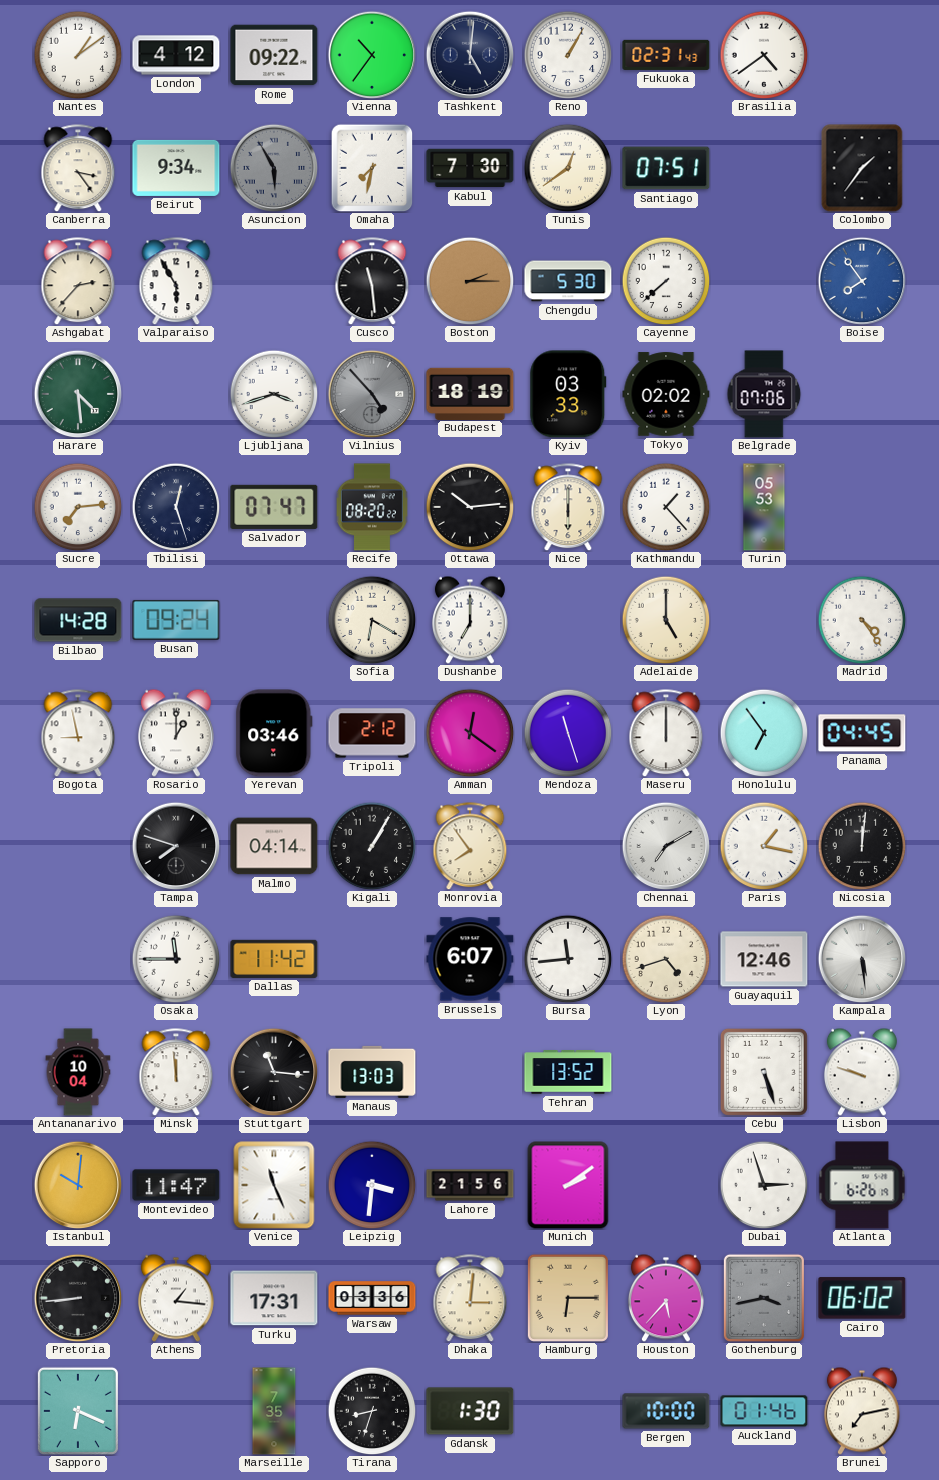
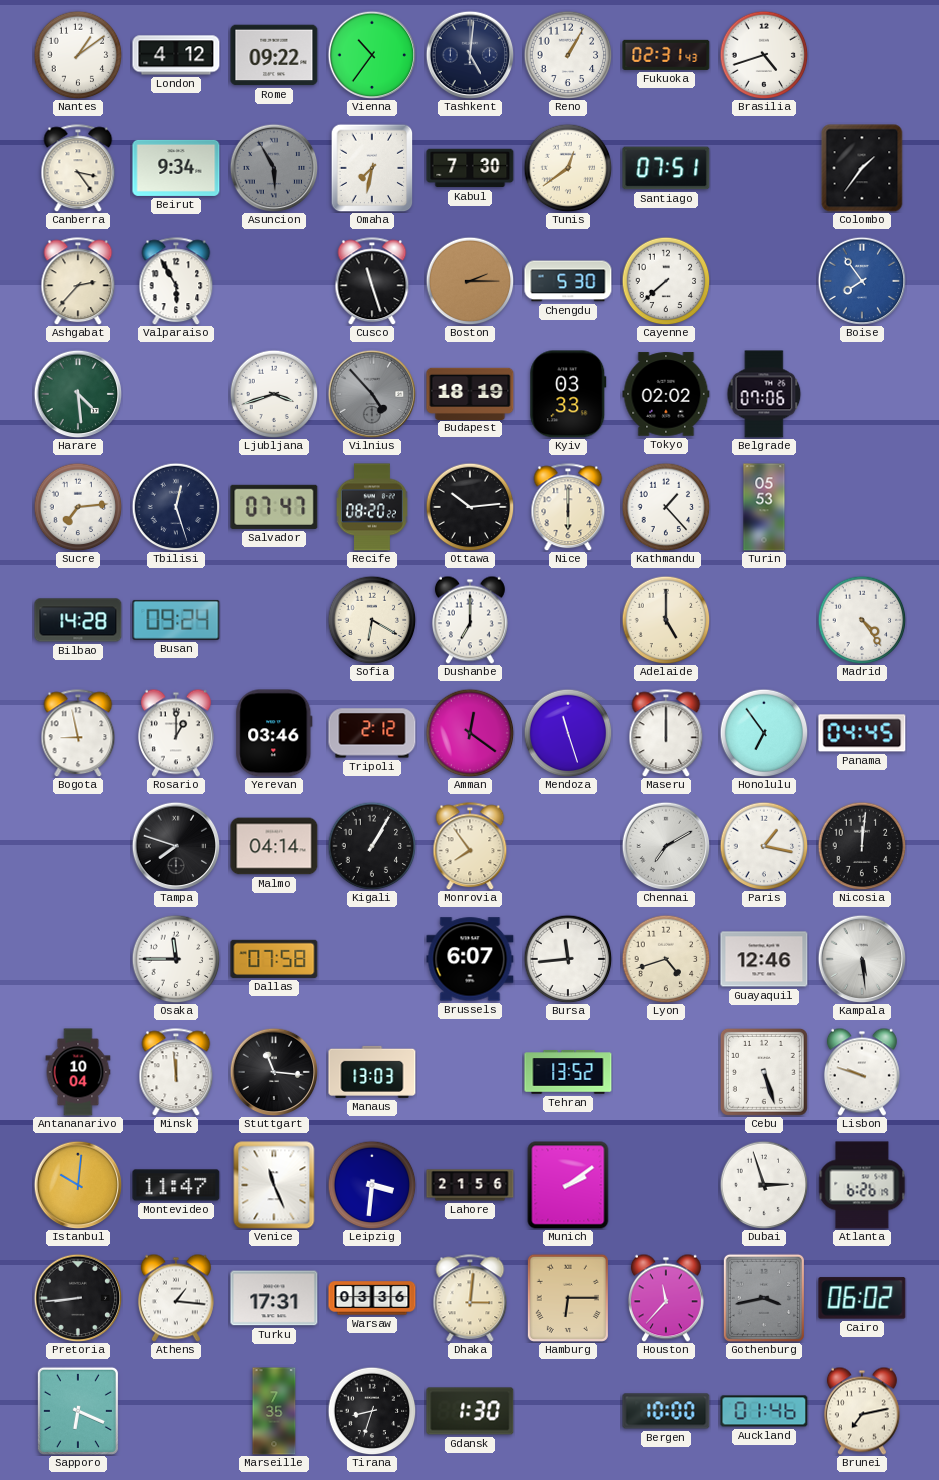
Brasilia: 4:39 -> 4:42 (764, 55)
Cusco: 11:29 -> 11:27 (372, 281)
Dallas: 11:42 -> 07:58 (274, 959)
Houston: 5:37 -> 11:37 (666, 1298)
